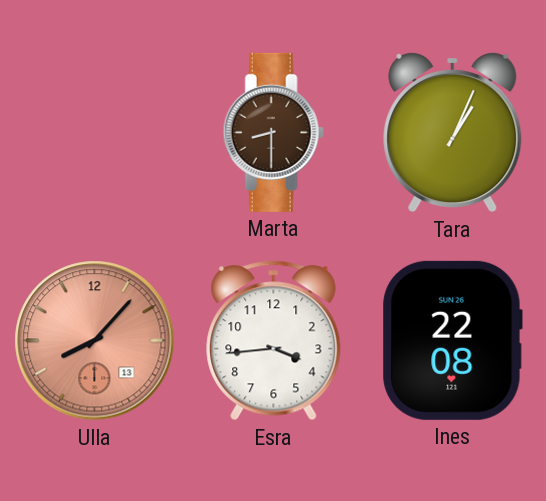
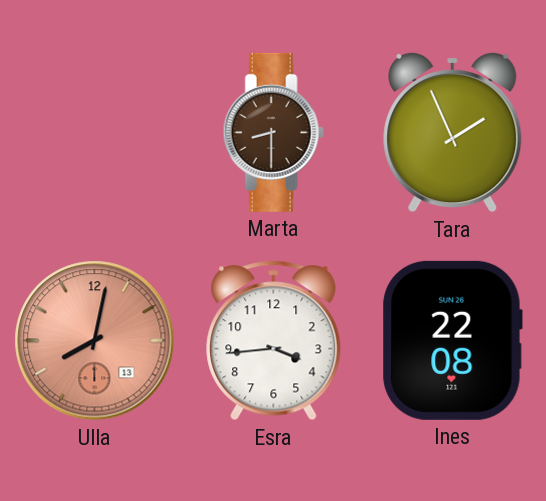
Tara: 1:04 -> 1:56 (453, 132)
Ulla: 8:07 -> 8:02 (95, 341)
